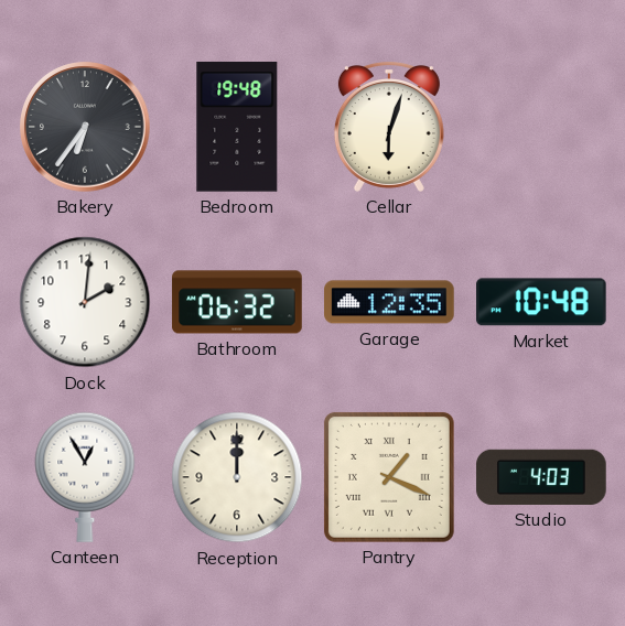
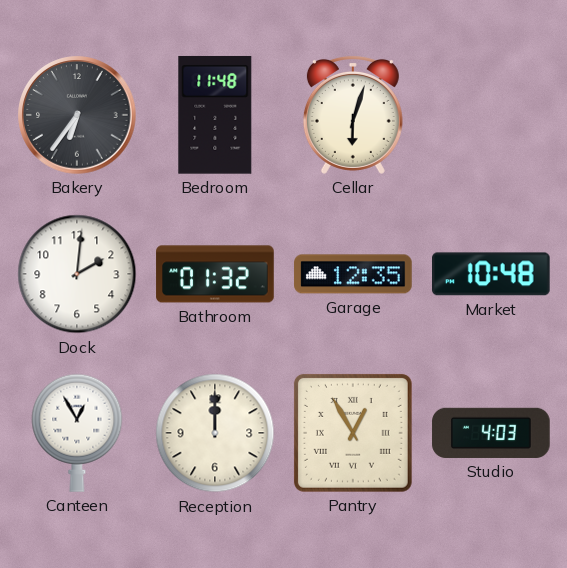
Bedroom: 19:48 -> 11:48 (215, 115)
Bathroom: 06:32 -> 01:32 (215, 274)
Pantry: 1:19 -> 12:55 (353, 433)
